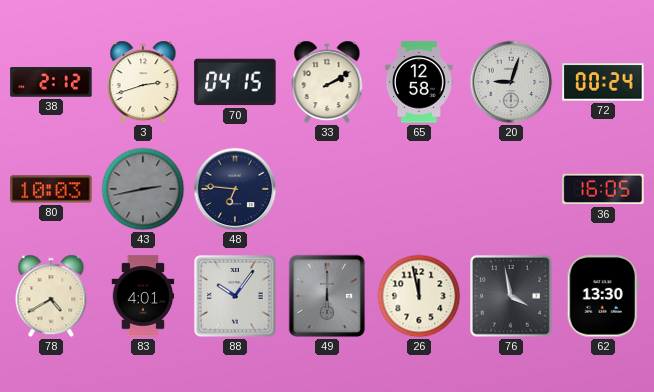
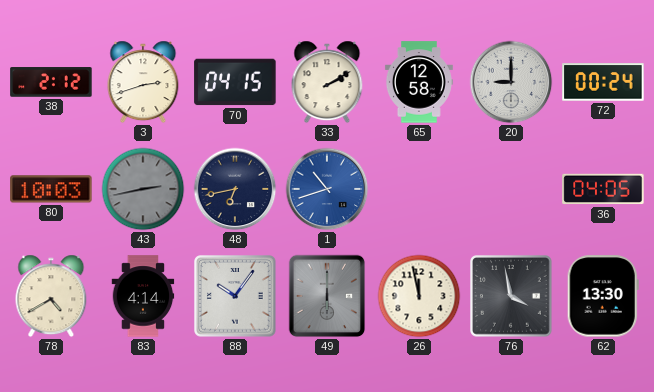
20: 9:03 -> 9:00 (511, 82)
48: 6:46 -> 6:43 (235, 189)
1: none -> 10:42 (327, 189)
36: 16:05 -> 04:05 (603, 189)
83: 4:01 -> 4:14 (143, 296)
